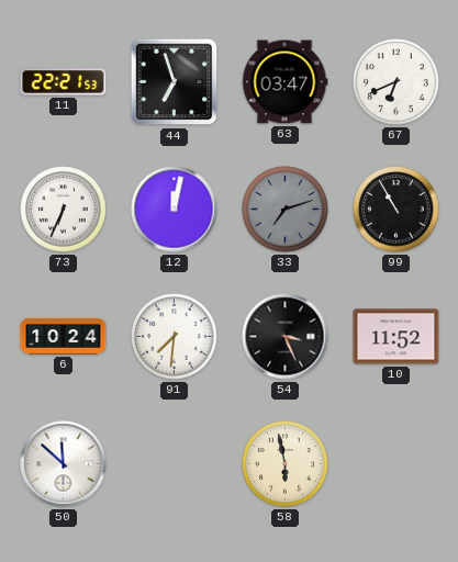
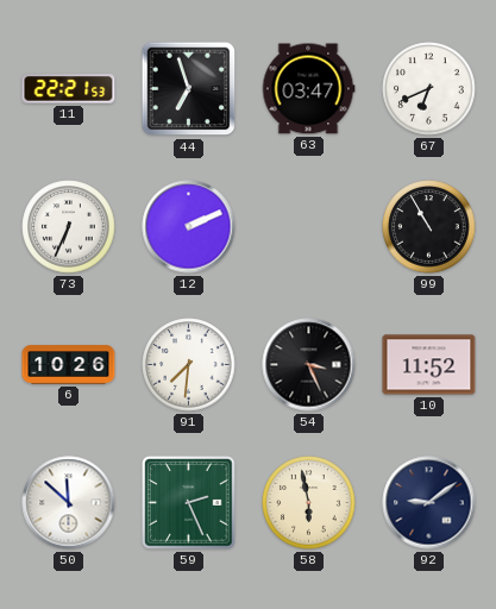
12: 12:02 -> 2:11 (189, 227)
33: 7:12 -> none (286, 210)
6: 10:24 -> 10:26 (69, 365)
59: none -> 2:26 (189, 503)
92: none -> 9:09 (429, 503)
